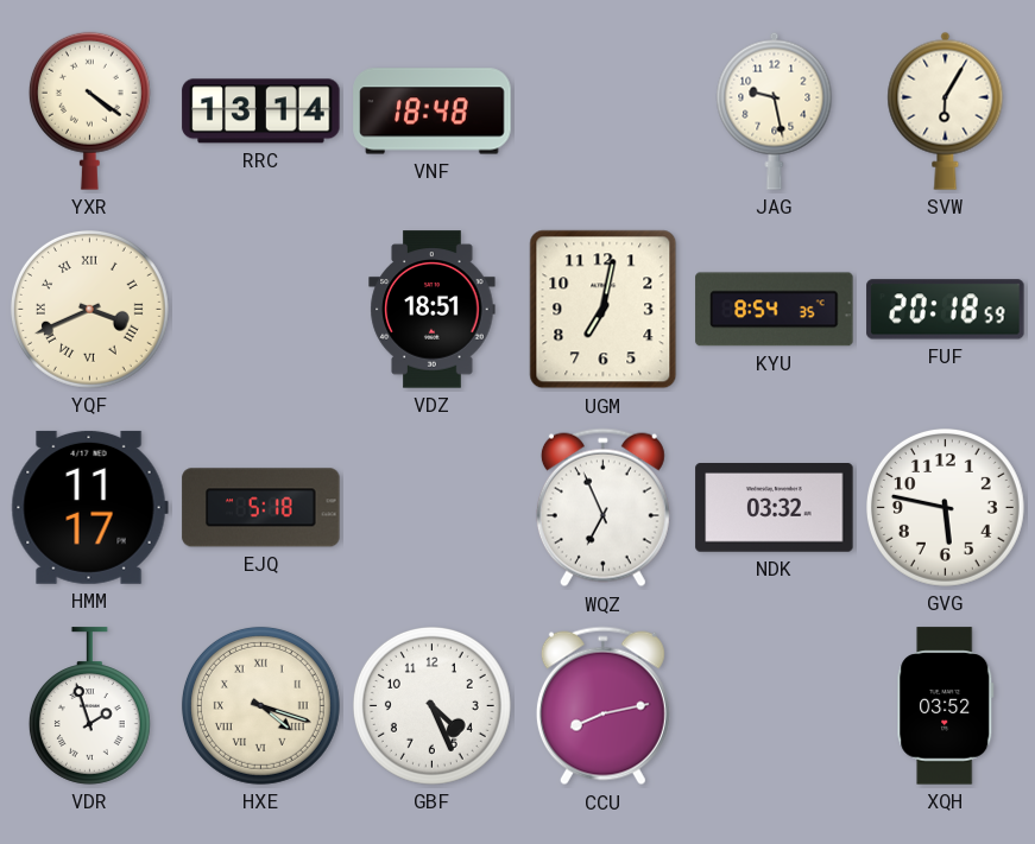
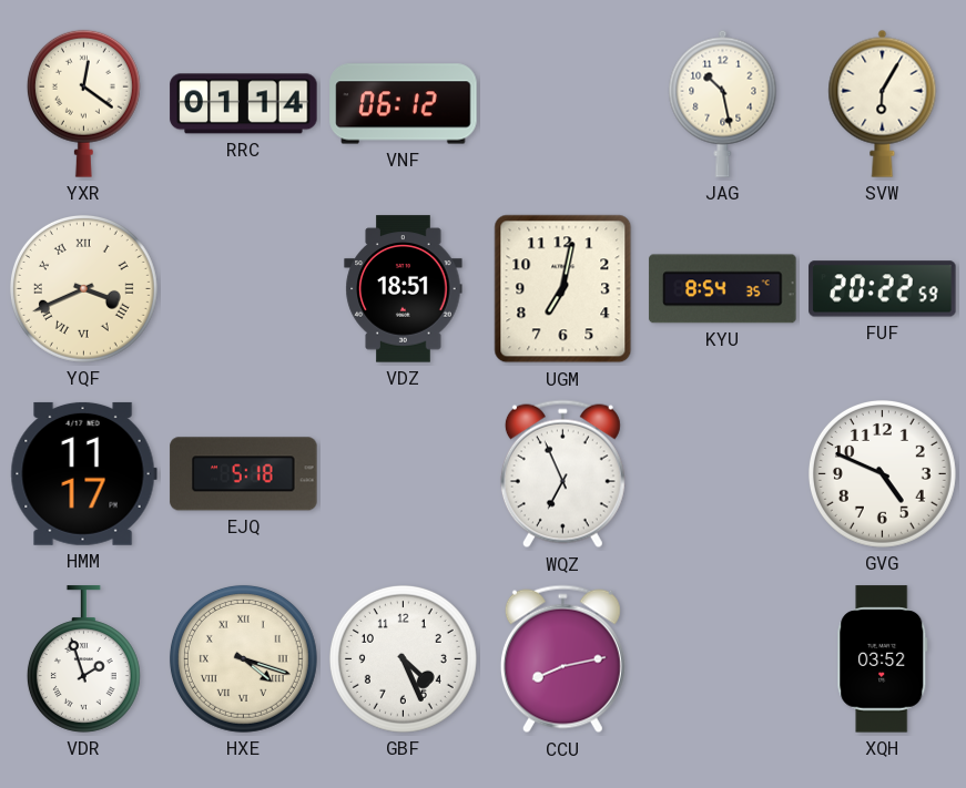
YXR: 4:21 -> 12:21 (83, 103)
RRC: 13:14 -> 01:14 (244, 104)
VNF: 18:48 -> 06:12 (404, 104)
JAG: 9:28 -> 10:28 (723, 103)
FUF: 20:18 -> 20:22 (883, 289)
NDK: 03:32 -> none (775, 508)
GVG: 5:47 -> 4:49 (882, 473)
